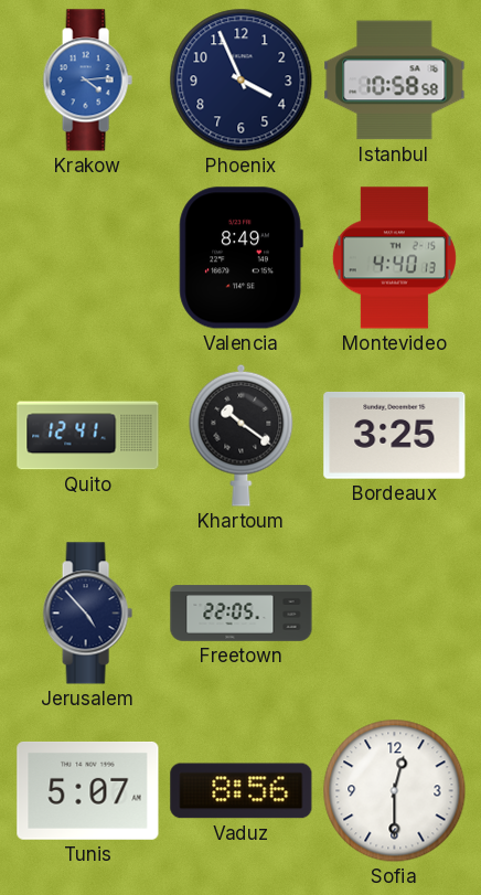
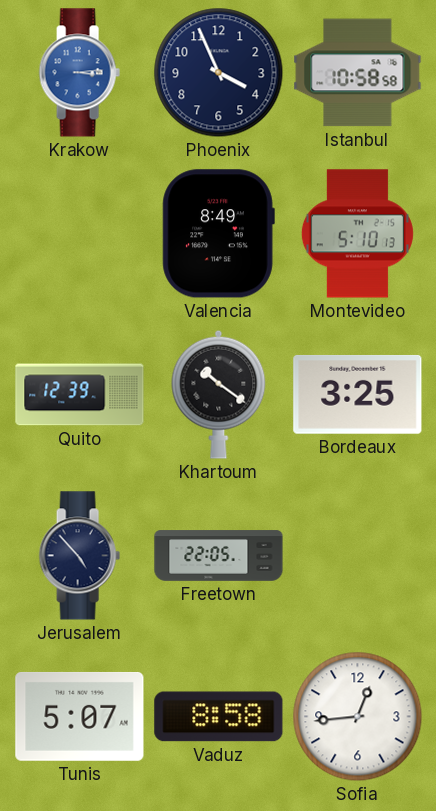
Krakow: 4:14 -> 3:14 (79, 73)
Montevideo: 4:40 -> 5:10 (357, 234)
Quito: 12:41 -> 12:39 (80, 395)
Vaduz: 8:56 -> 8:58 (219, 717)
Sofia: 12:30 -> 12:44 (358, 717)
